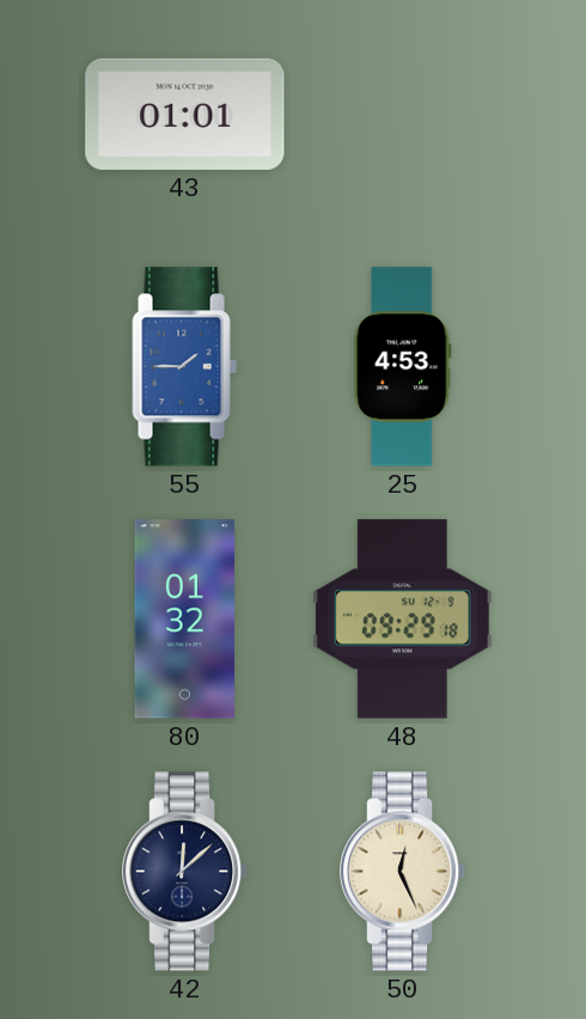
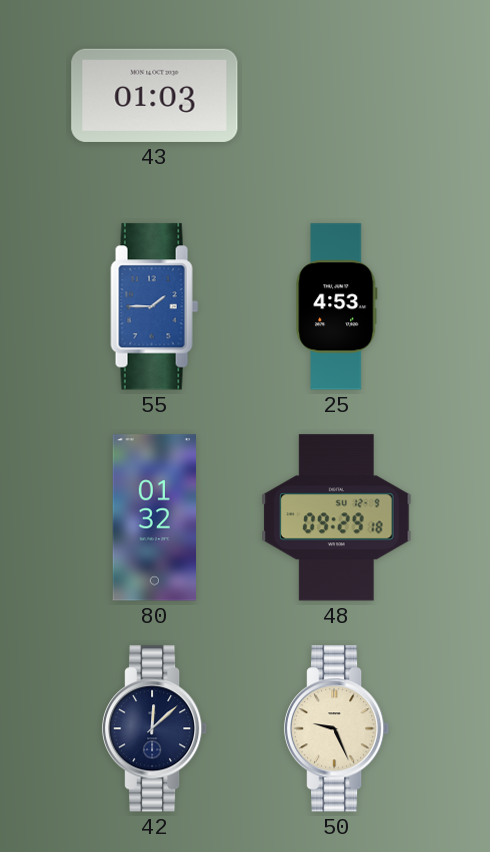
43: 01:01 -> 01:03 (155, 95)
50: 12:26 -> 9:26 (337, 729)
